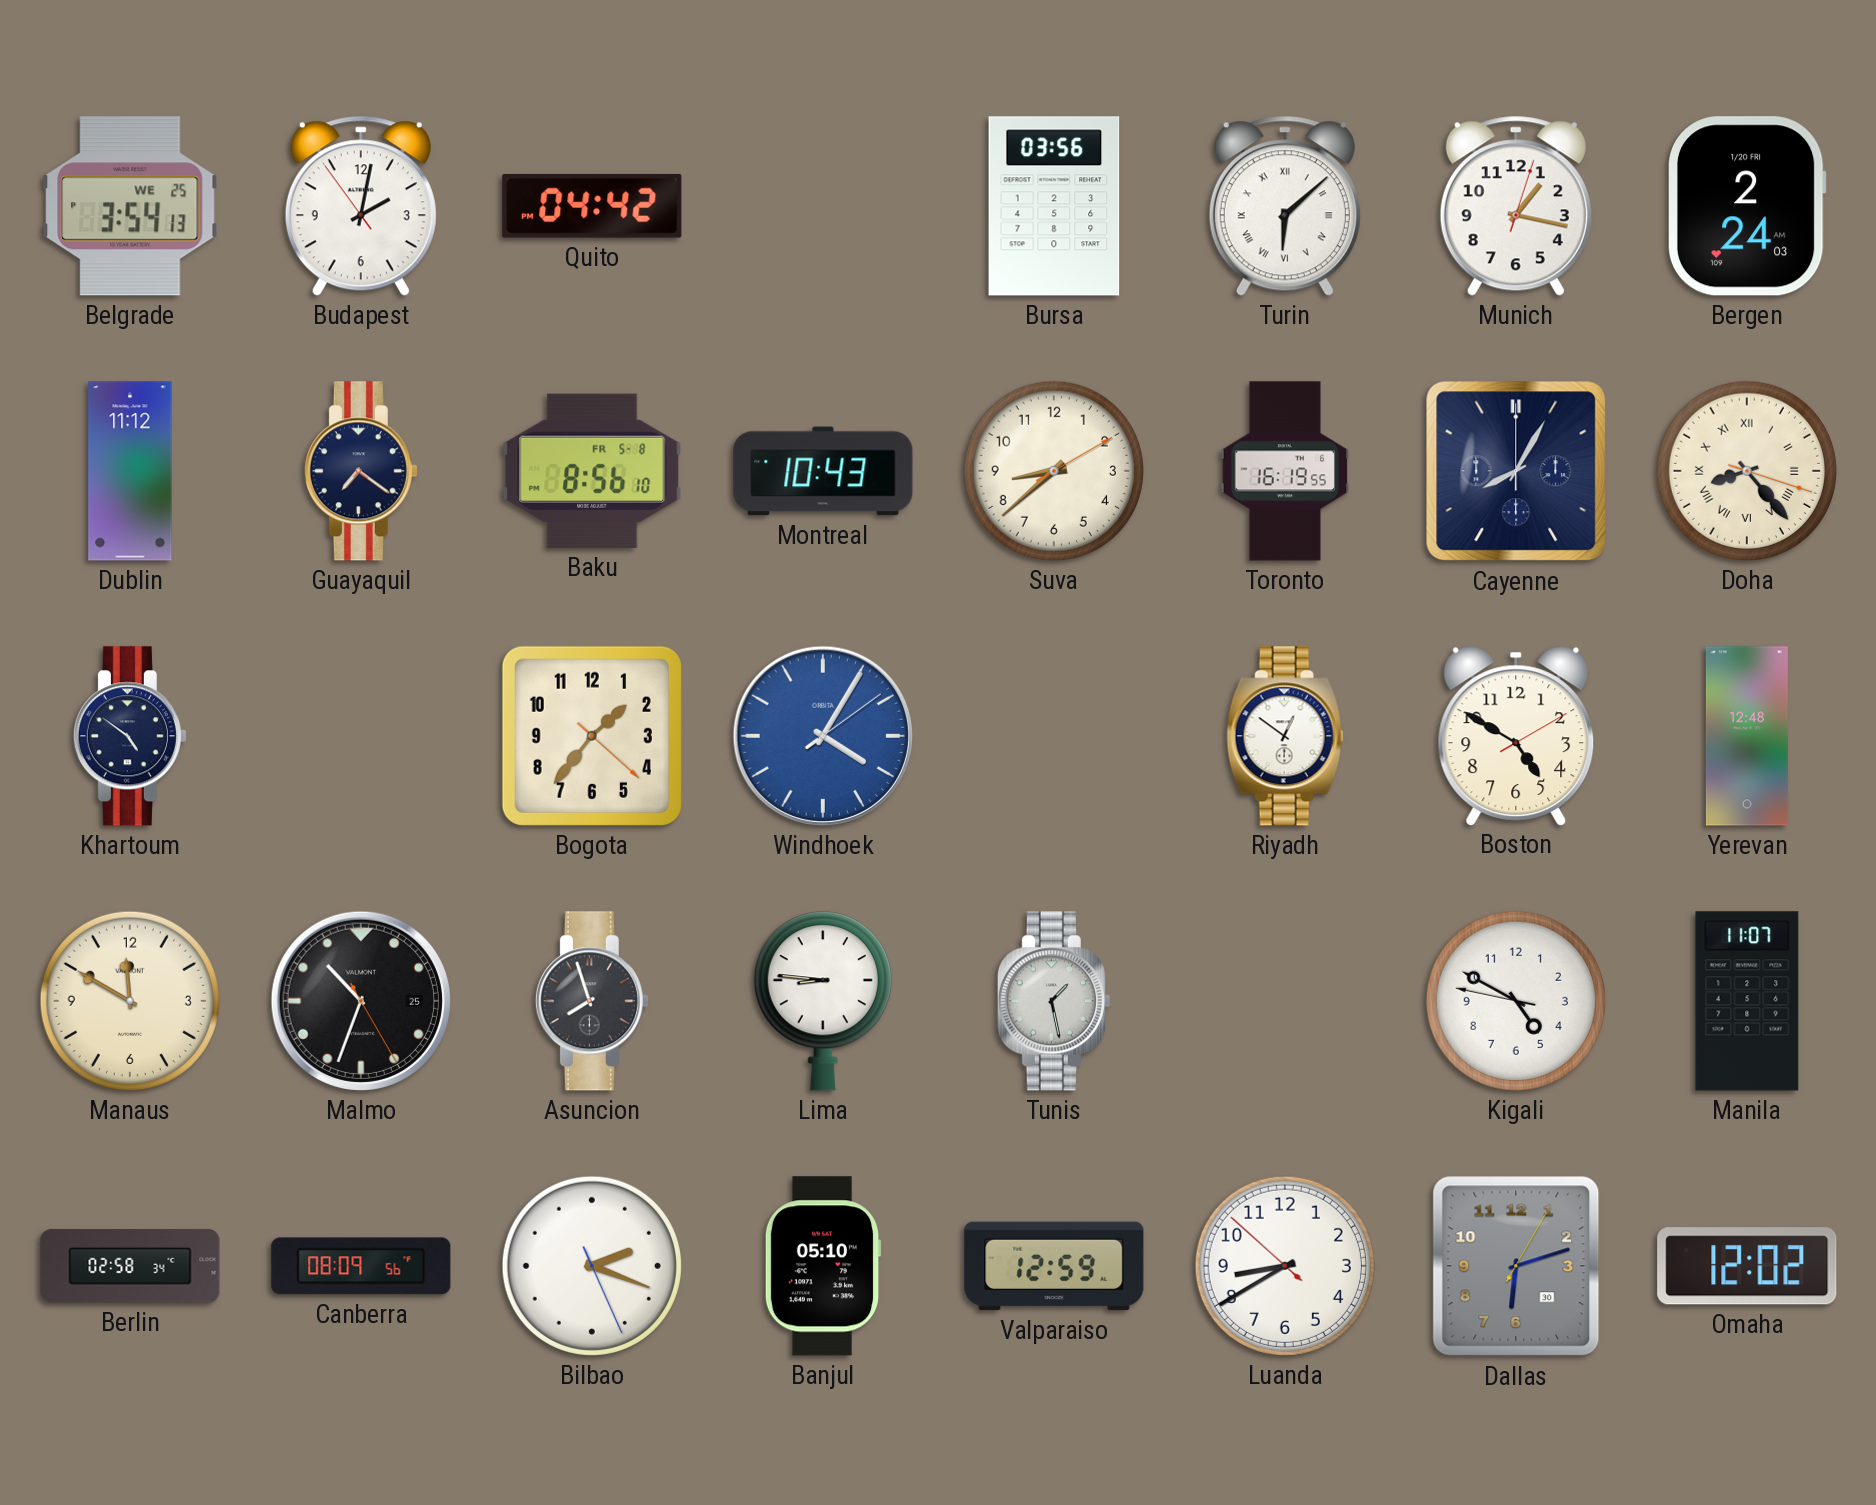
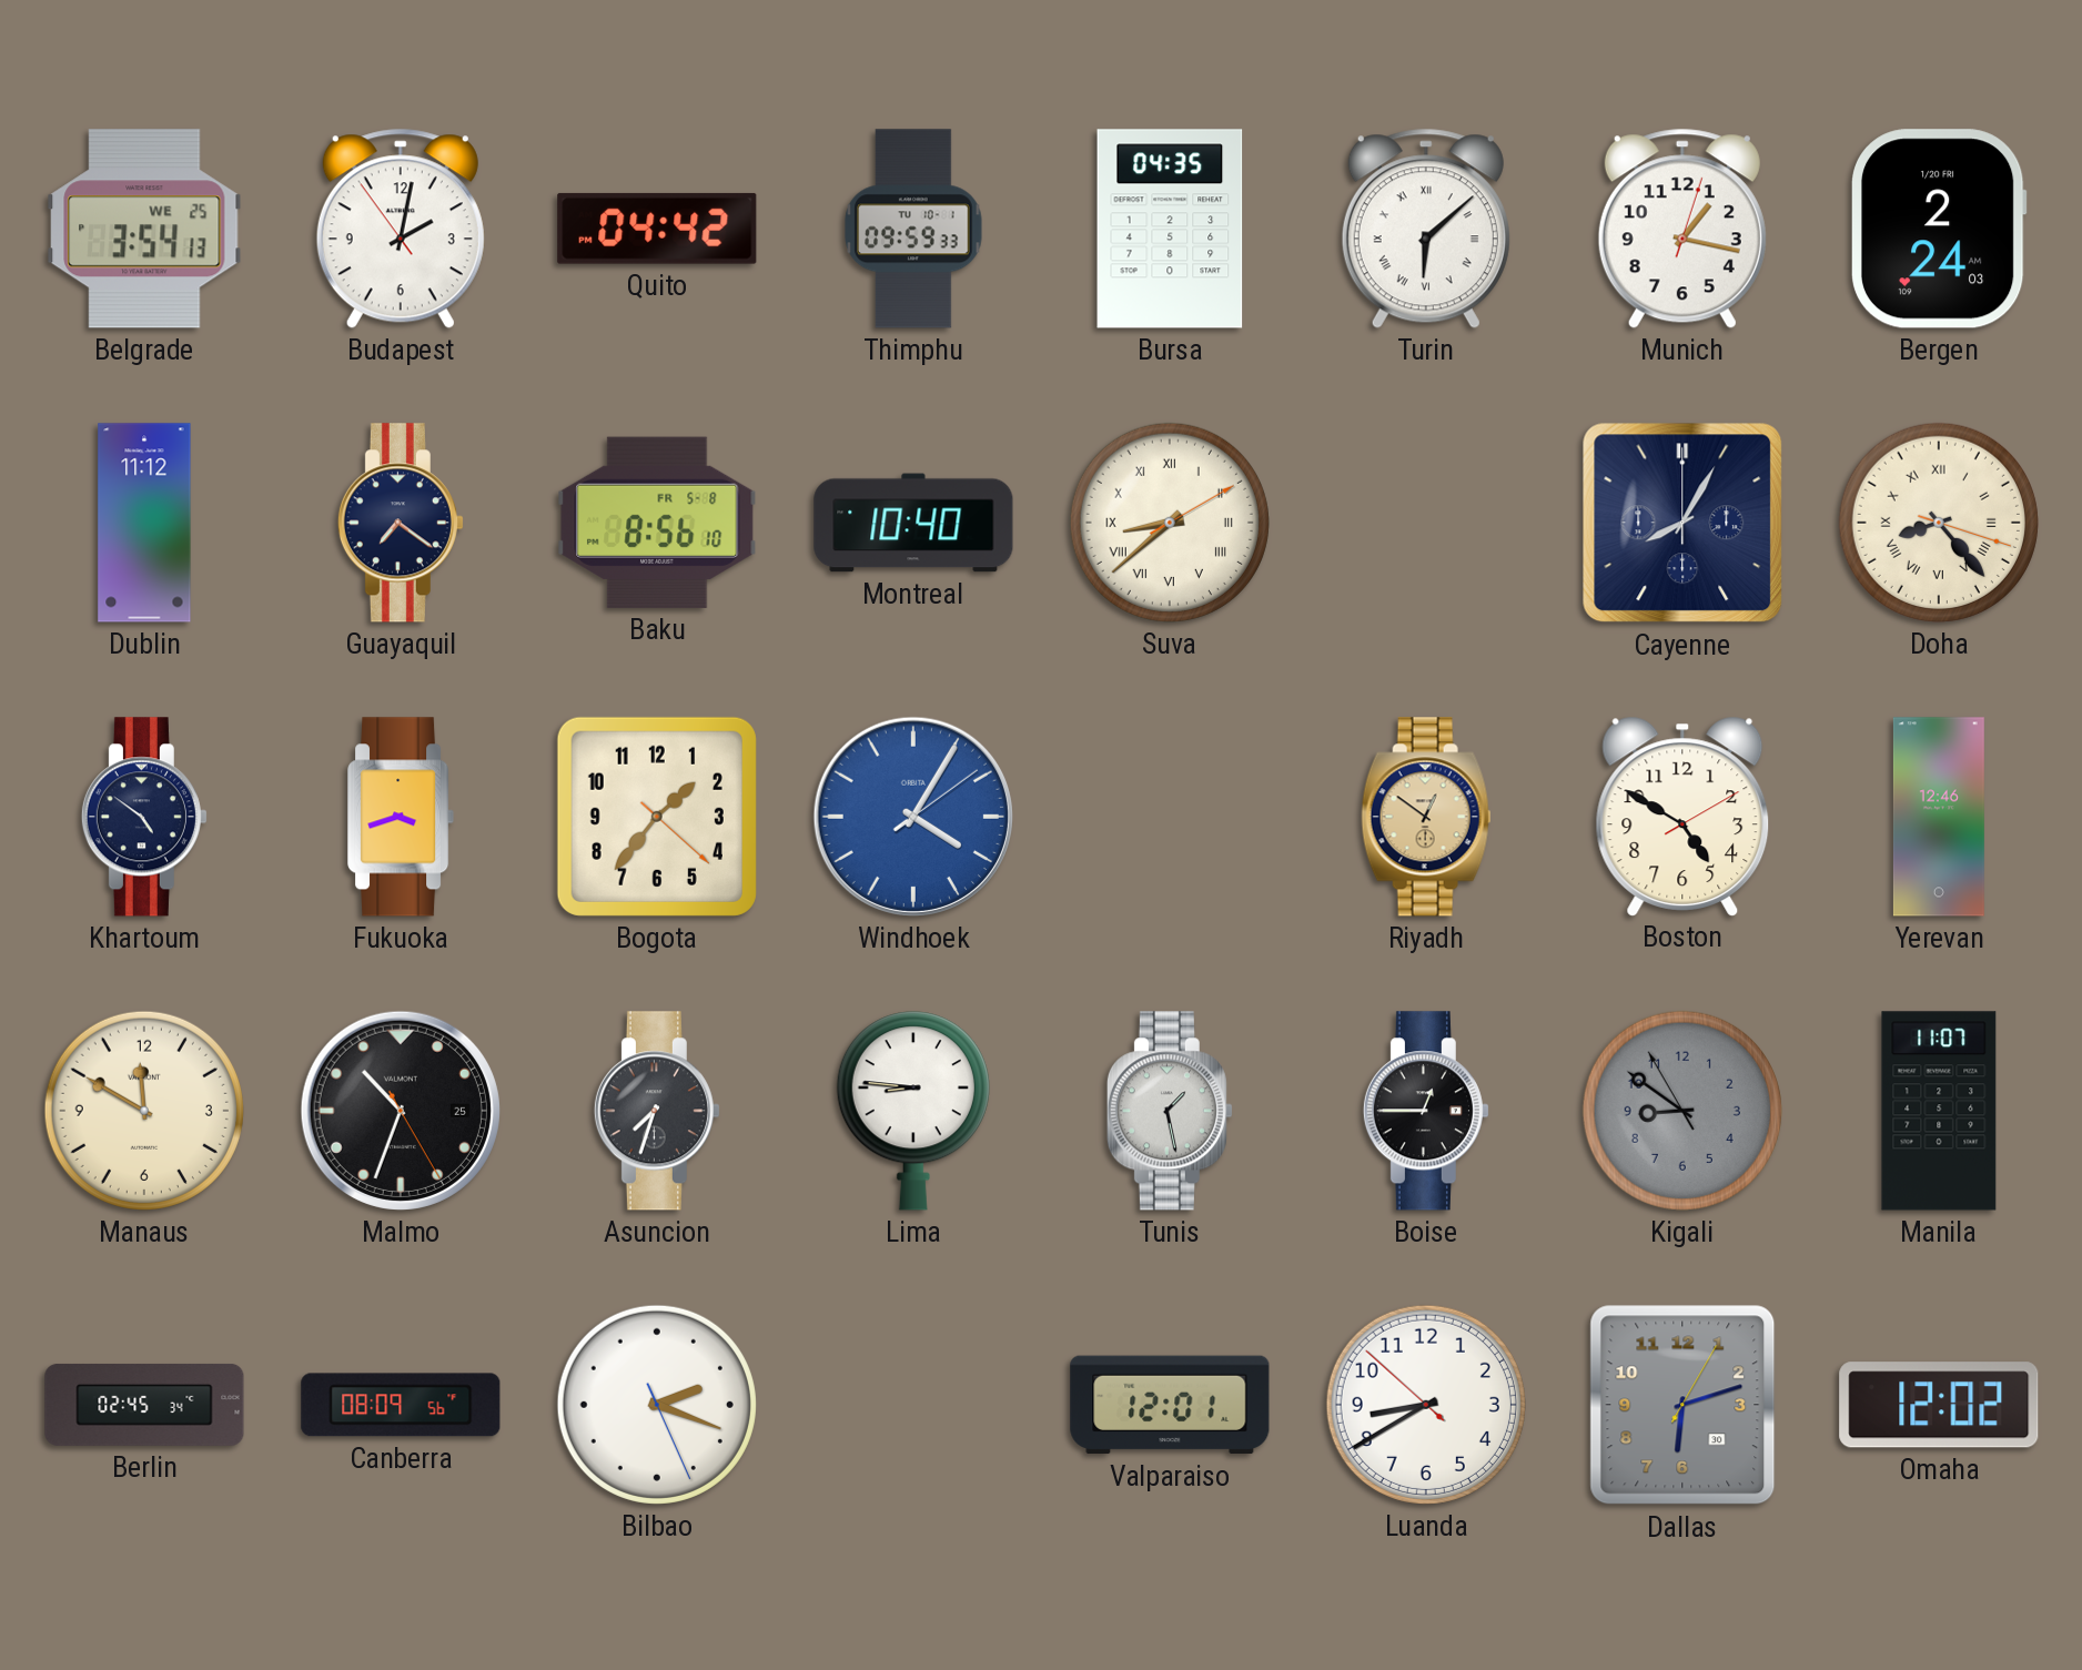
Thimphu: none -> 09:59 (913, 229)
Bursa: 03:56 -> 04:35 (1170, 229)
Montreal: 10:43 -> 10:40 (913, 523)
Suva numerals: Arabic -> Roman (1170, 523)
Toronto: 16:19 -> none (1284, 471)
Fukuoka: none -> 3:42 (402, 817)
Riyadh dial: white -> champagne (1426, 817)
Yerevan: 12:48 -> 12:46 (1939, 817)
Asuncion: 7:57 -> 7:33 (657, 1111)
Boise: none -> 12:45 (1426, 1111)
Kigali: 4:49 -> 8:50 (1682, 1111)
Kigali dial: white -> grey (1682, 1111)
Berlin: 02:58 -> 02:45 (144, 1405)
Banjul: 05:10 -> none (823, 1266)
Valparaiso: 12:59 -> 12:01 (1170, 1405)
